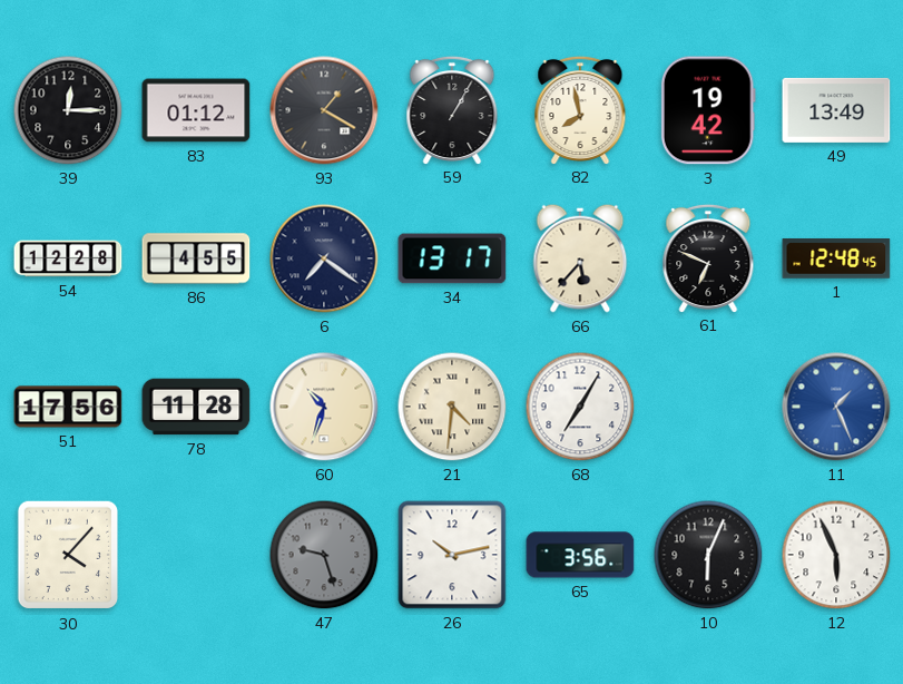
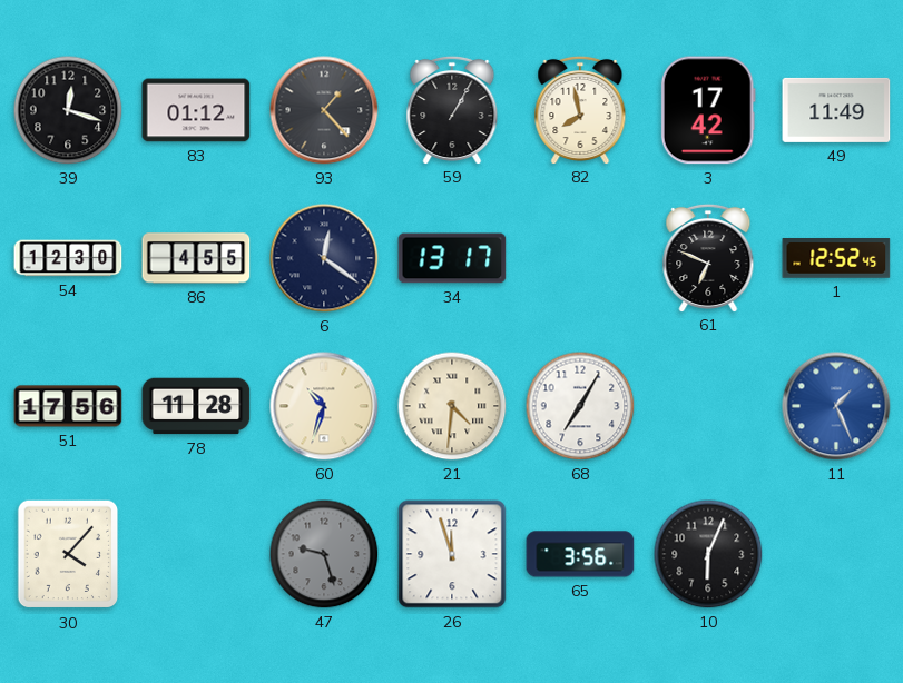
39: 12:15 -> 12:18 (68, 110)
93: 1:20 -> 1:23 (324, 110)
3: 19:42 -> 17:42 (708, 110)
49: 13:49 -> 11:49 (836, 110)
54: 12:28 -> 12:30 (68, 258)
6: 7:21 -> 12:21 (324, 258)
66: 5:37 -> none (580, 258)
1: 12:48 -> 12:52 (836, 259)
26: 10:13 -> 11:57 (452, 554)
12: 5:56 -> none (836, 555)
